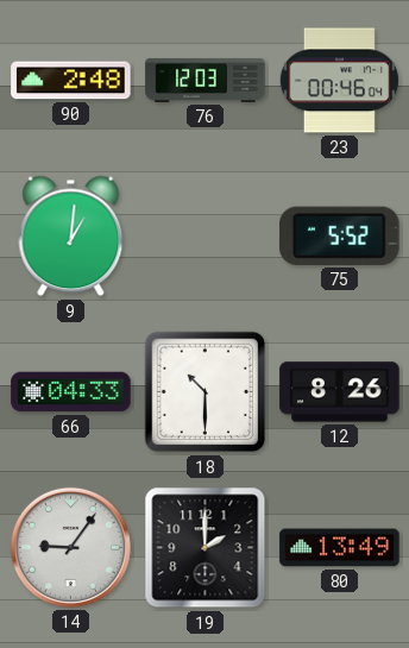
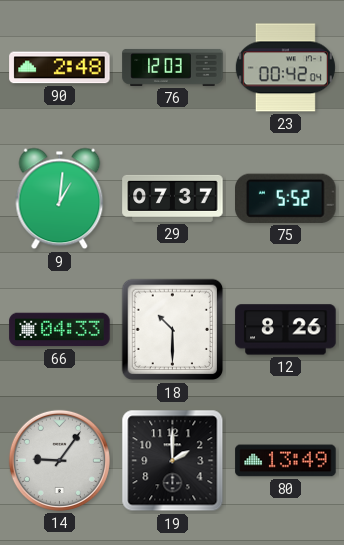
23: 00:46 -> 00:42 (285, 68)
29: none -> 07:37 (173, 198)
